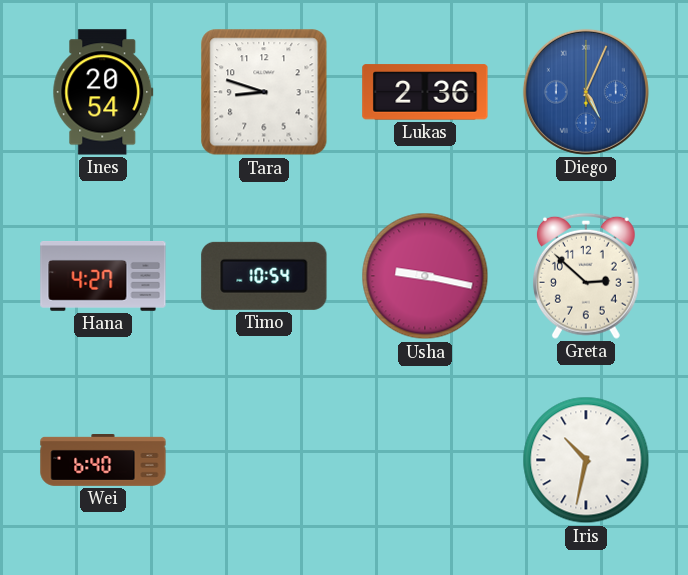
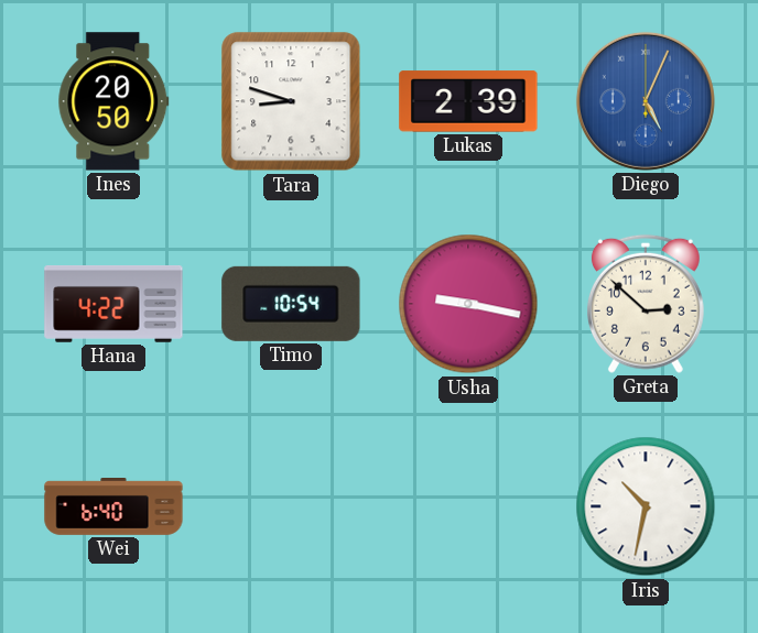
Ines: 20:54 -> 20:50 (113, 101)
Lukas: 2:36 -> 2:39 (468, 101)
Hana: 4:27 -> 4:22 (113, 305)
